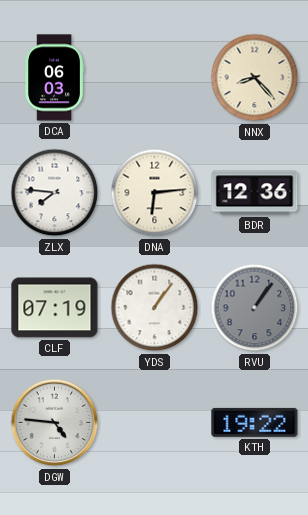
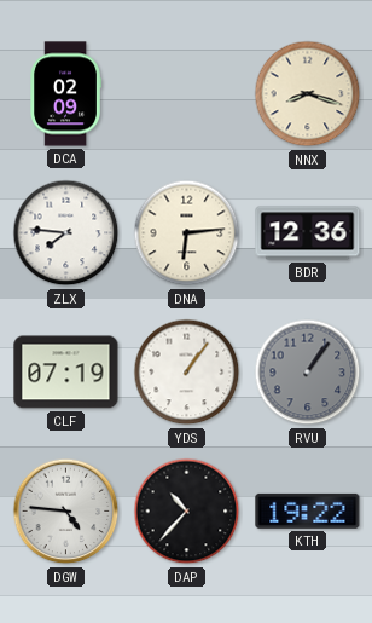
DCA: 06:03 -> 02:09 (65, 94)
NNX: 8:23 -> 8:18 (308, 94)
DAP: none -> 10:37 (187, 512)
